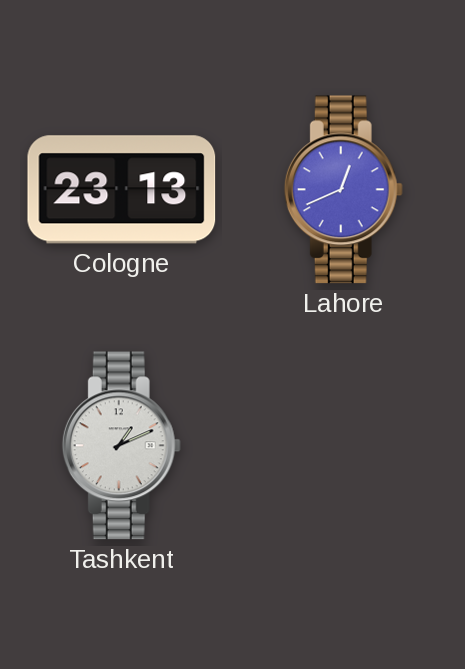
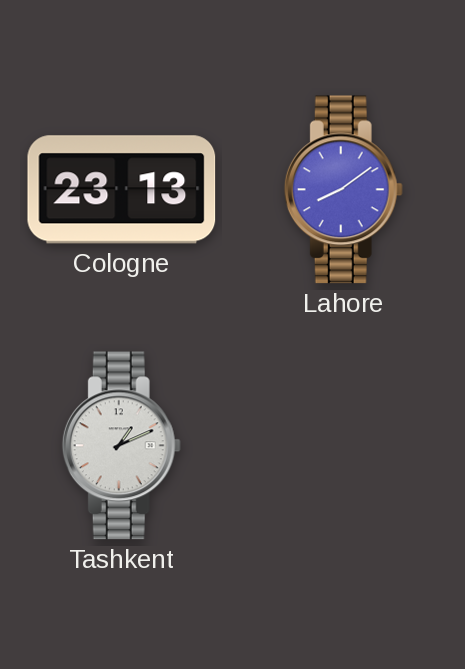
Lahore: 12:41 -> 8:09 (343, 190)
